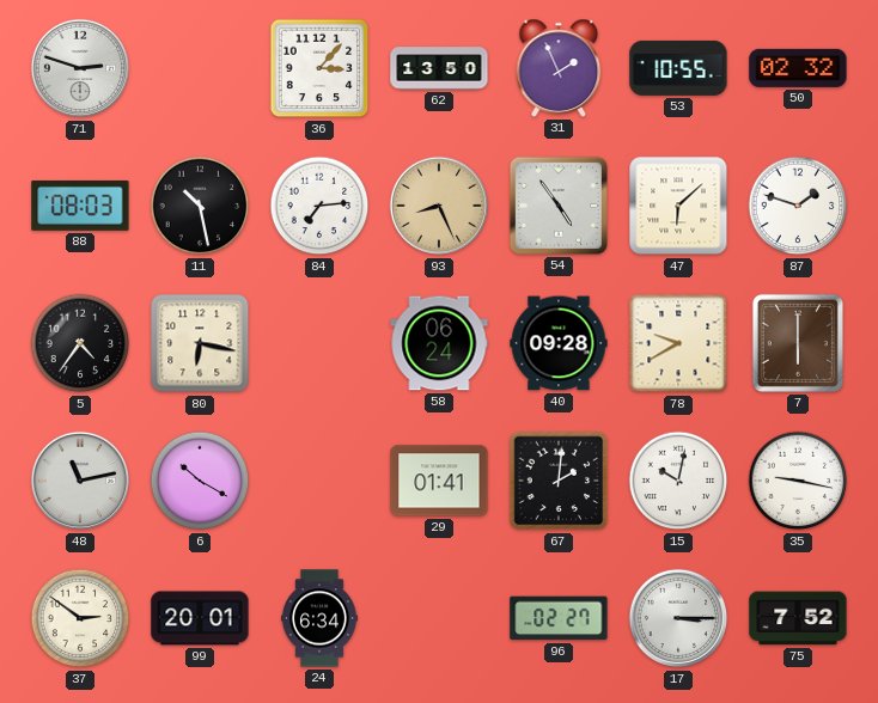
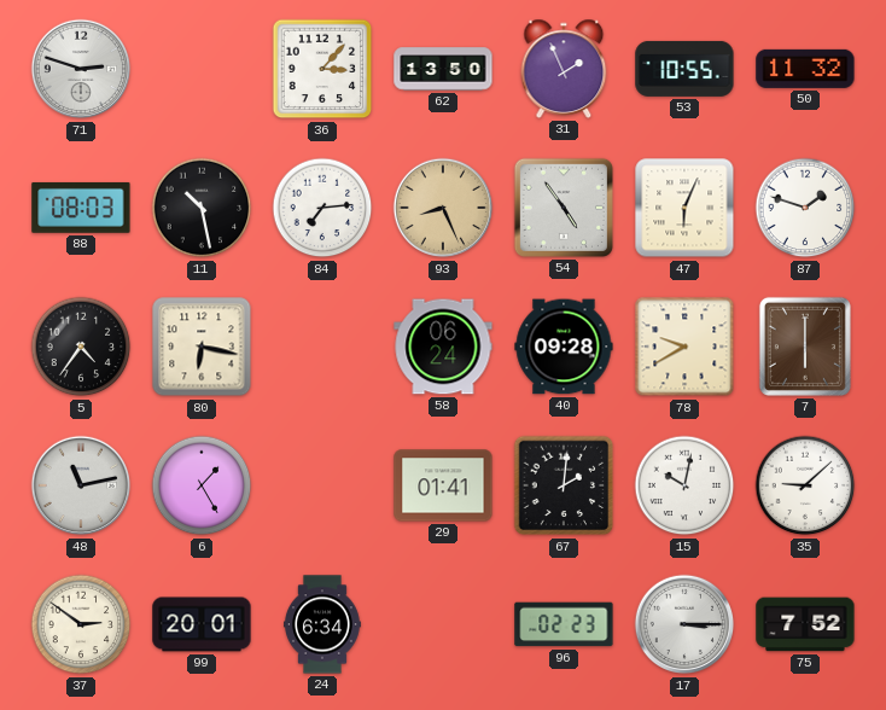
50: 02:32 -> 11:32 (805, 69)
47: 6:08 -> 6:04 (684, 208)
6: 10:20 -> 1:25 (202, 485)
35: 9:17 -> 9:08 (805, 485)
96: 02:27 -> 02:23 (564, 624)
